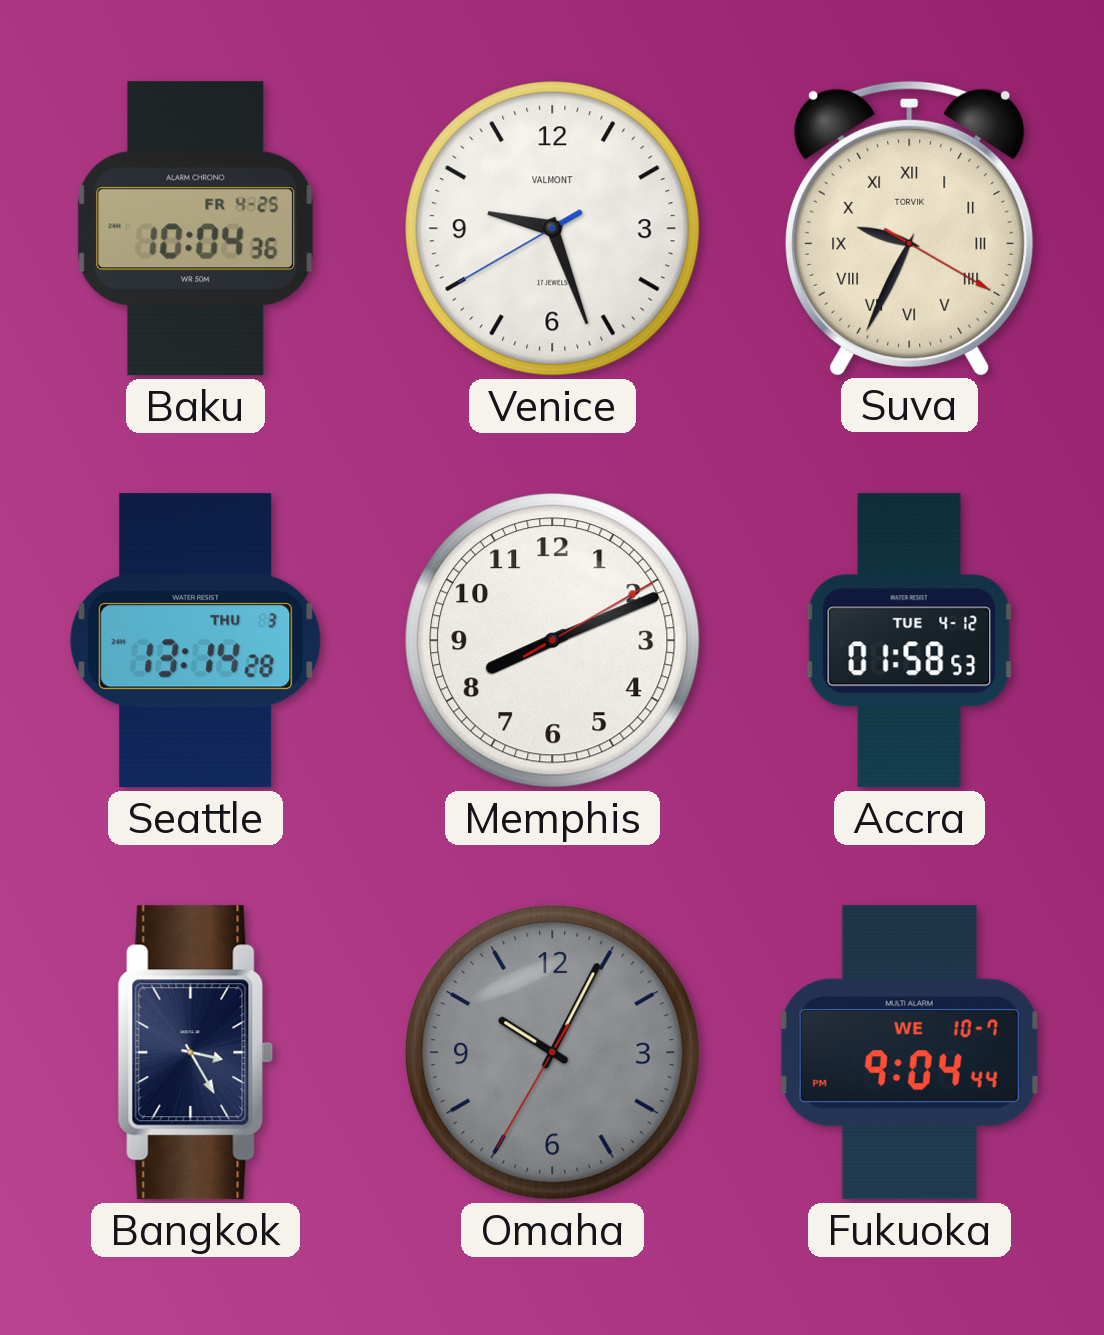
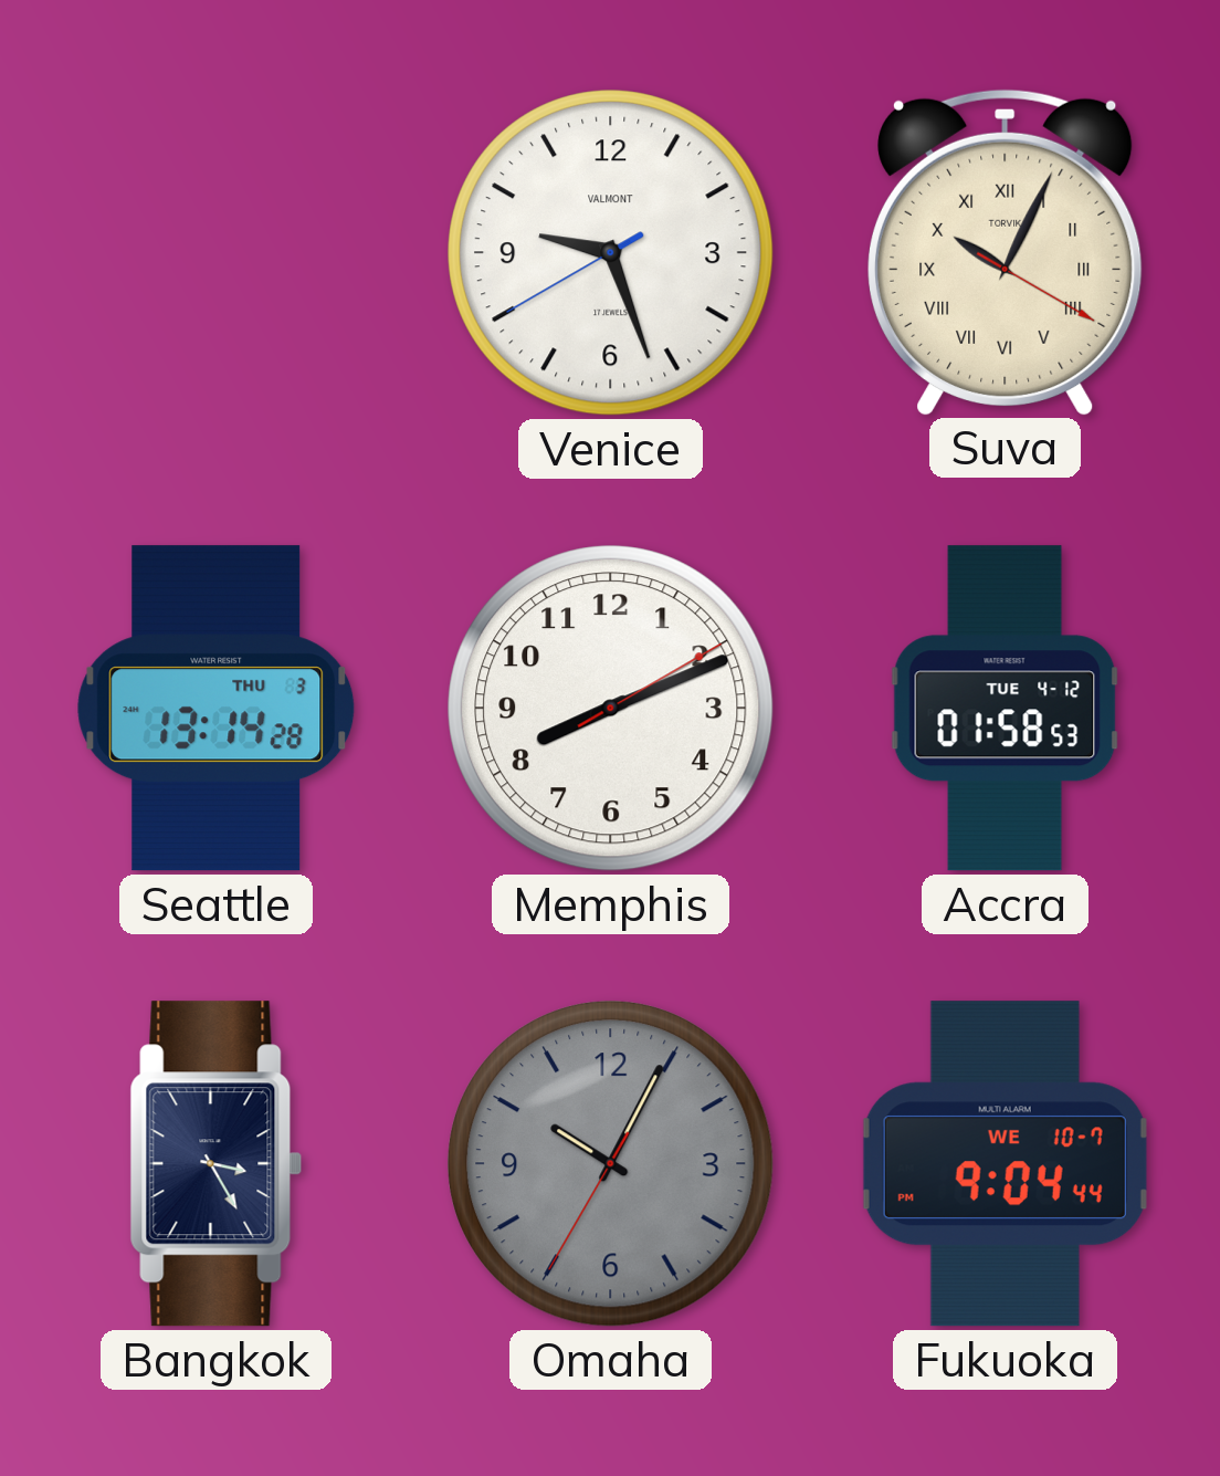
Baku: 10:04 -> none (196, 229)
Suva: 9:34 -> 10:04 (1006, 252)
